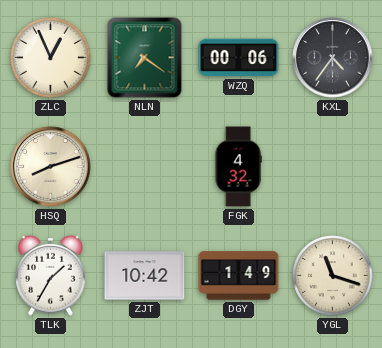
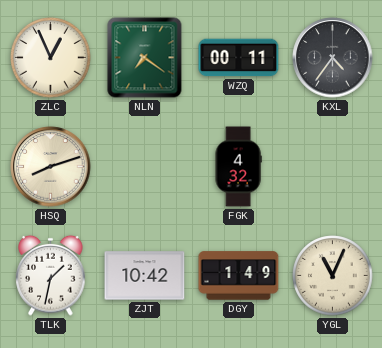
WZQ: 00:06 -> 00:11 (239, 58)
TLK: 1:35 -> 1:32 (51, 275)
YGL: 11:18 -> 11:04 (333, 276)
